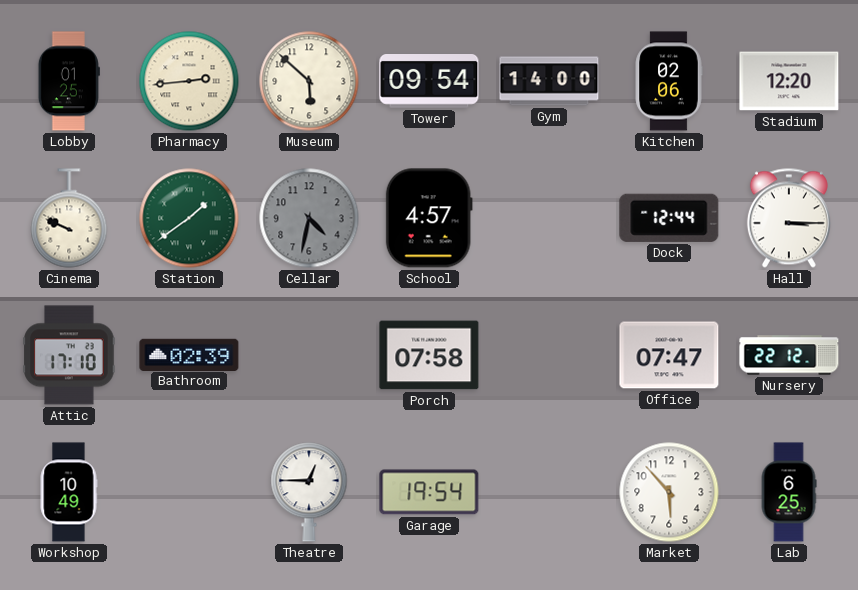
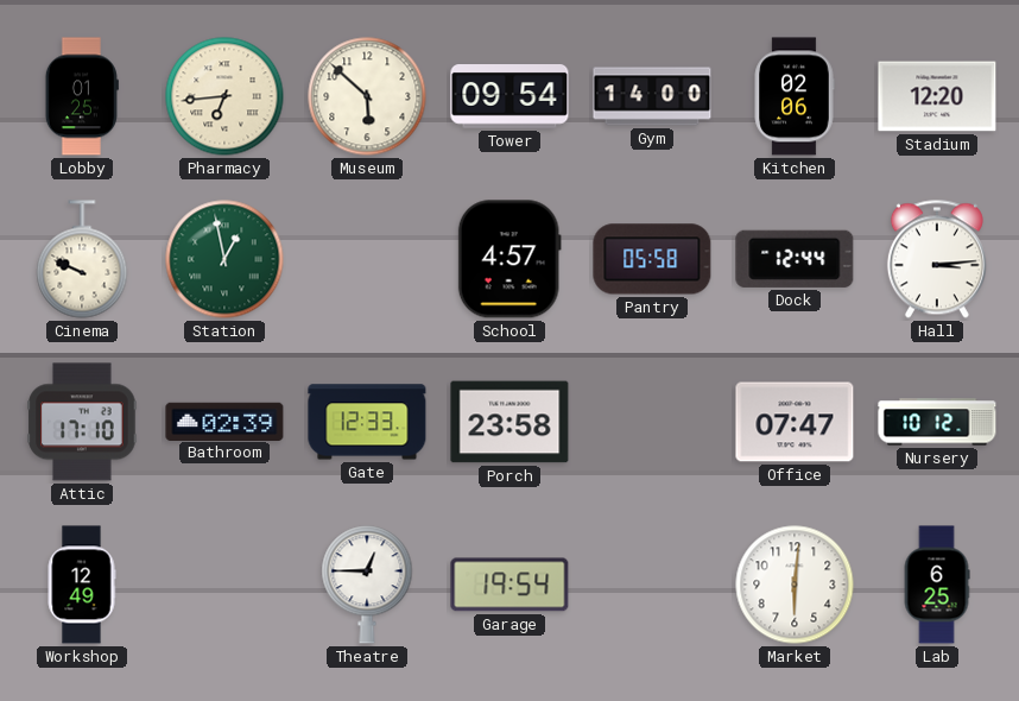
Pharmacy: 2:44 -> 6:44 (224, 96)
Station: 1:39 -> 12:58 (224, 259)
Cellar: 4:32 -> none (309, 218)
Pantry: none -> 05:58 (652, 259)
Hall: 3:15 -> 3:14 (937, 259)
Gate: none -> 12:33 (367, 422)
Porch: 07:58 -> 23:58 (509, 422)
Nursery: 22:12 -> 10:12 (937, 422)
Workshop: 10:49 -> 12:49 (82, 585)
Market: 5:53 -> 6:01 (795, 585)
